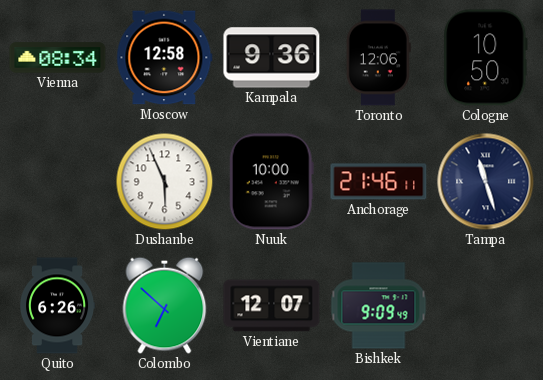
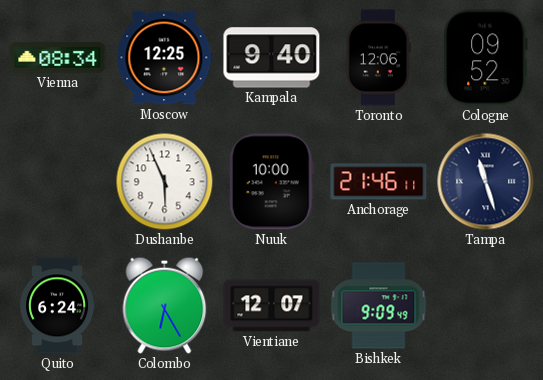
Moscow: 12:58 -> 12:25 (165, 58)
Kampala: 9:36 -> 9:40 (272, 58)
Cologne: 10:50 -> 09:52 (486, 58)
Quito: 6:26 -> 6:24 (57, 306)
Colombo: 6:52 -> 6:25 (165, 305)
